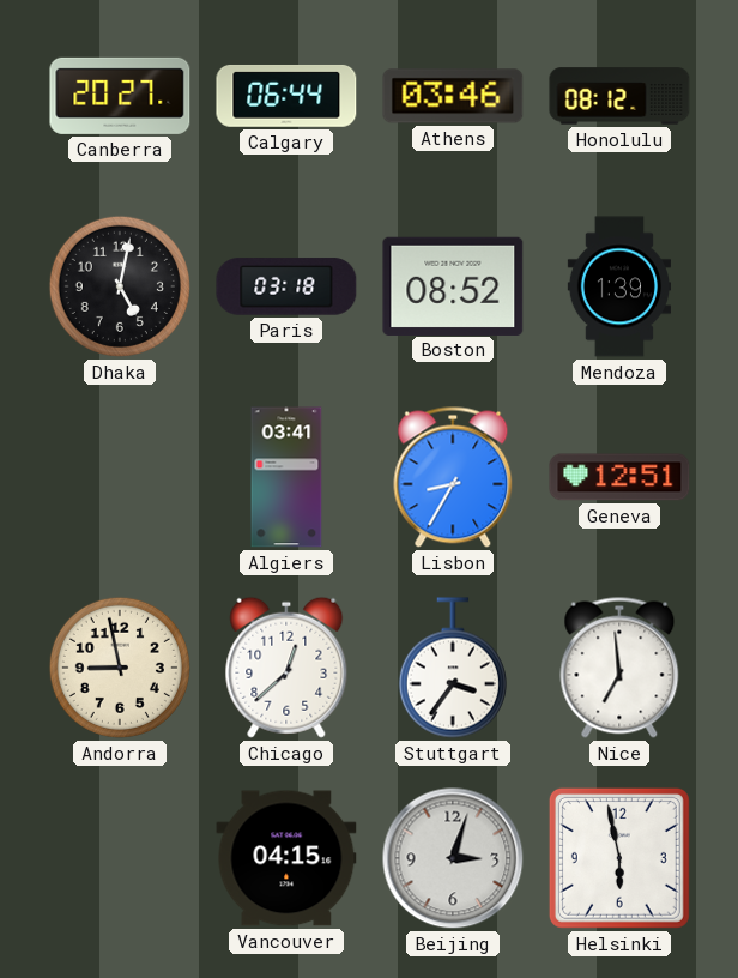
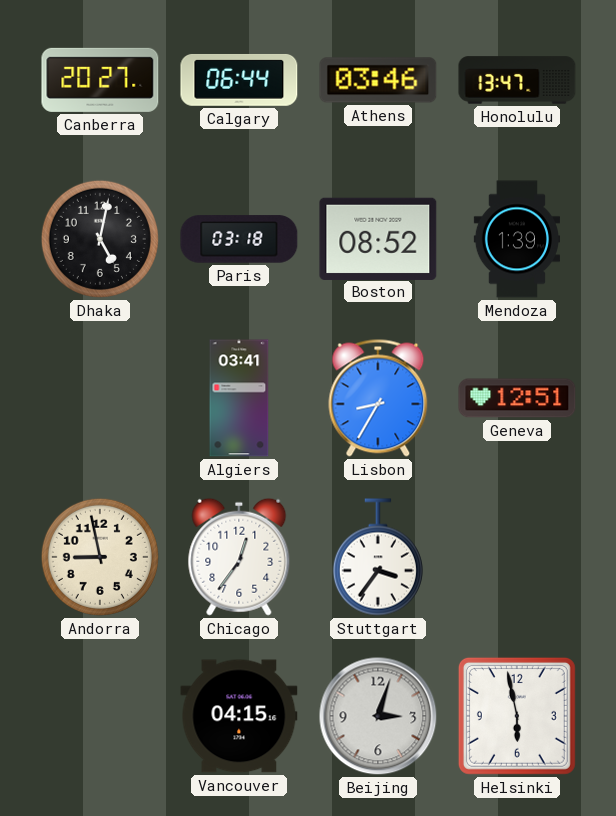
Honolulu: 08:12 -> 13:47 (517, 80)
Chicago: 12:38 -> 12:36 (239, 557)
Nice: 6:59 -> none (619, 668)
